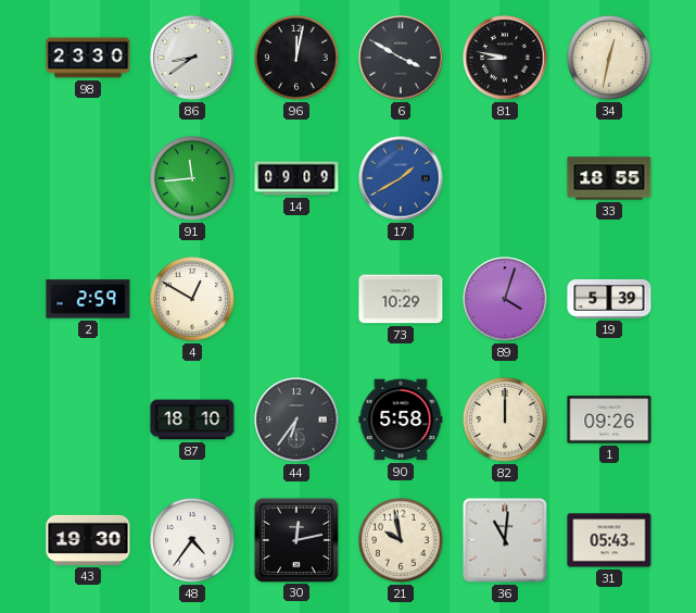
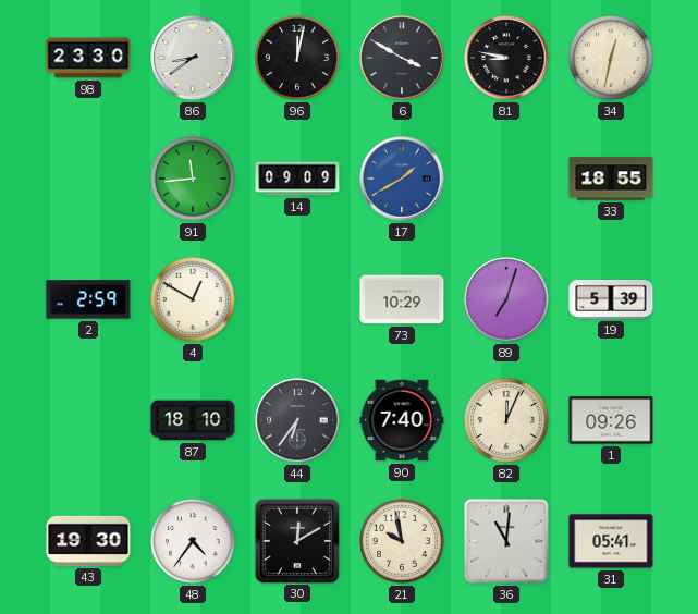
89: 4:03 -> 7:03 (506, 299)
90: 5:58 -> 7:40 (402, 420)
82: 12:00 -> 12:04 (506, 420)
30: 12:13 -> 12:10 (296, 540)
31: 05:43 -> 05:41 (611, 541)
